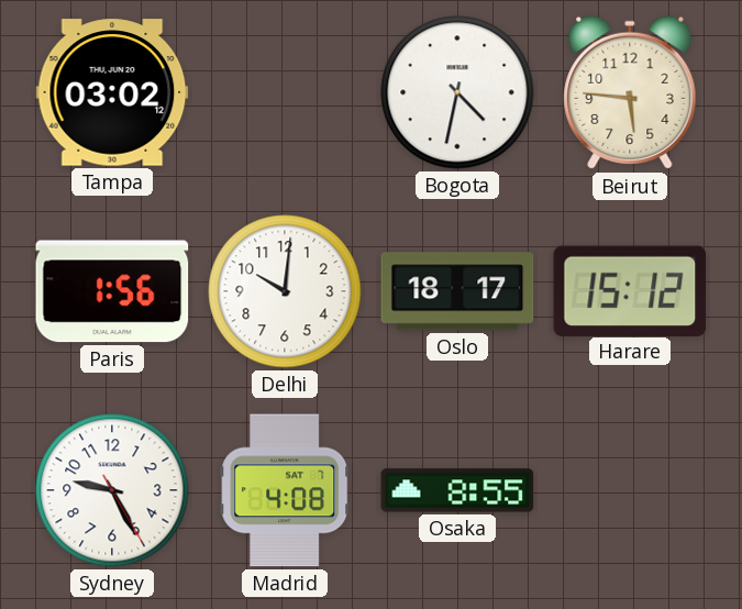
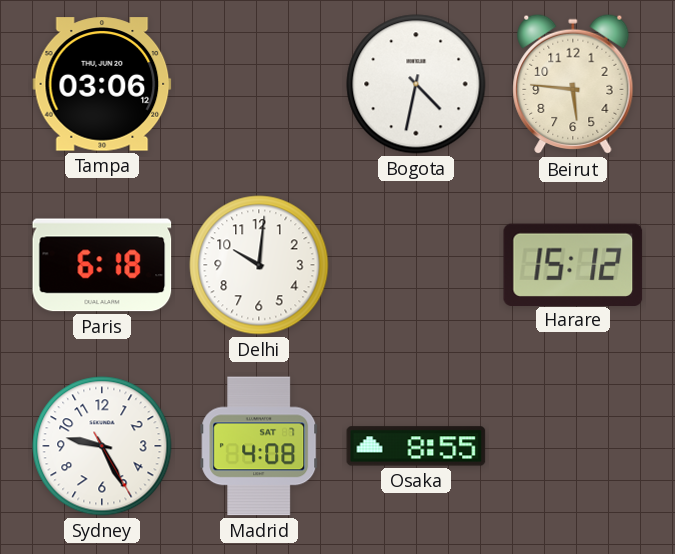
Tampa: 03:02 -> 03:06 (102, 84)
Paris: 1:56 -> 6:18 (102, 265)
Oslo: 18:17 -> none (457, 291)
